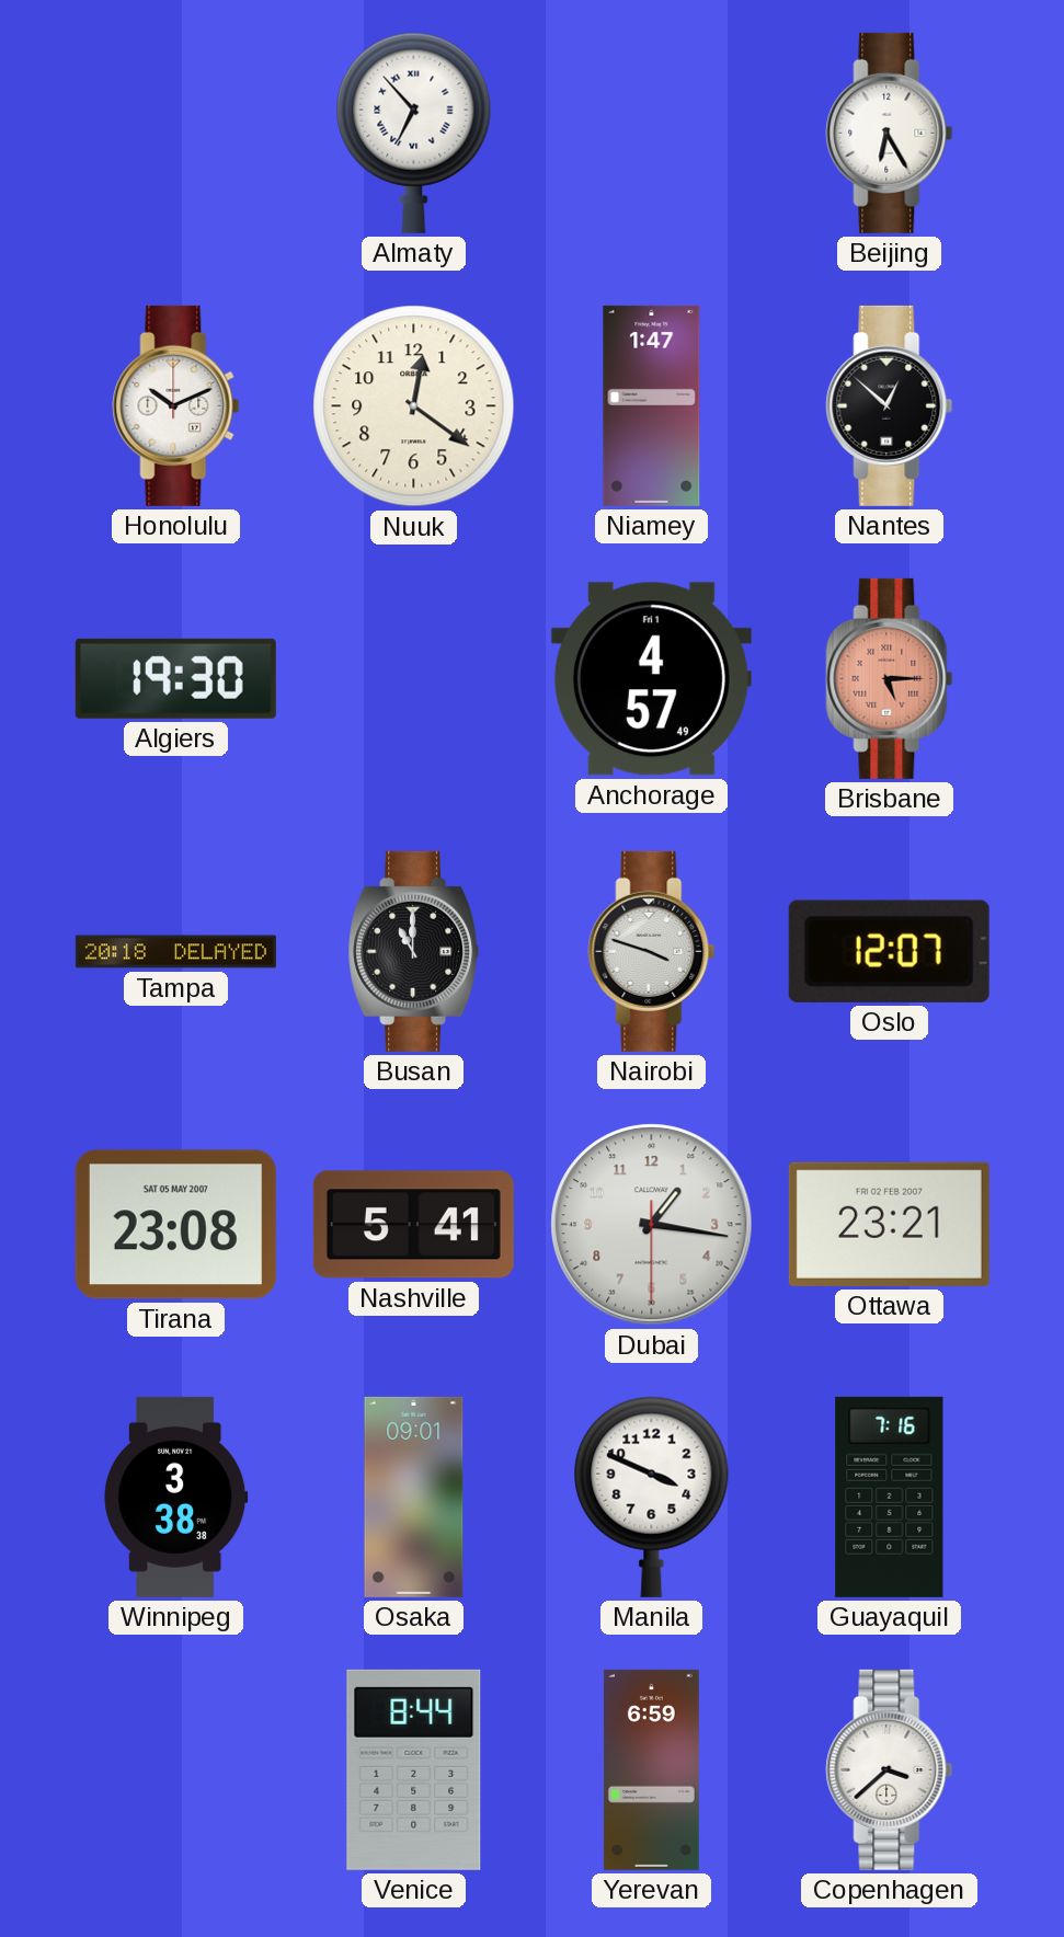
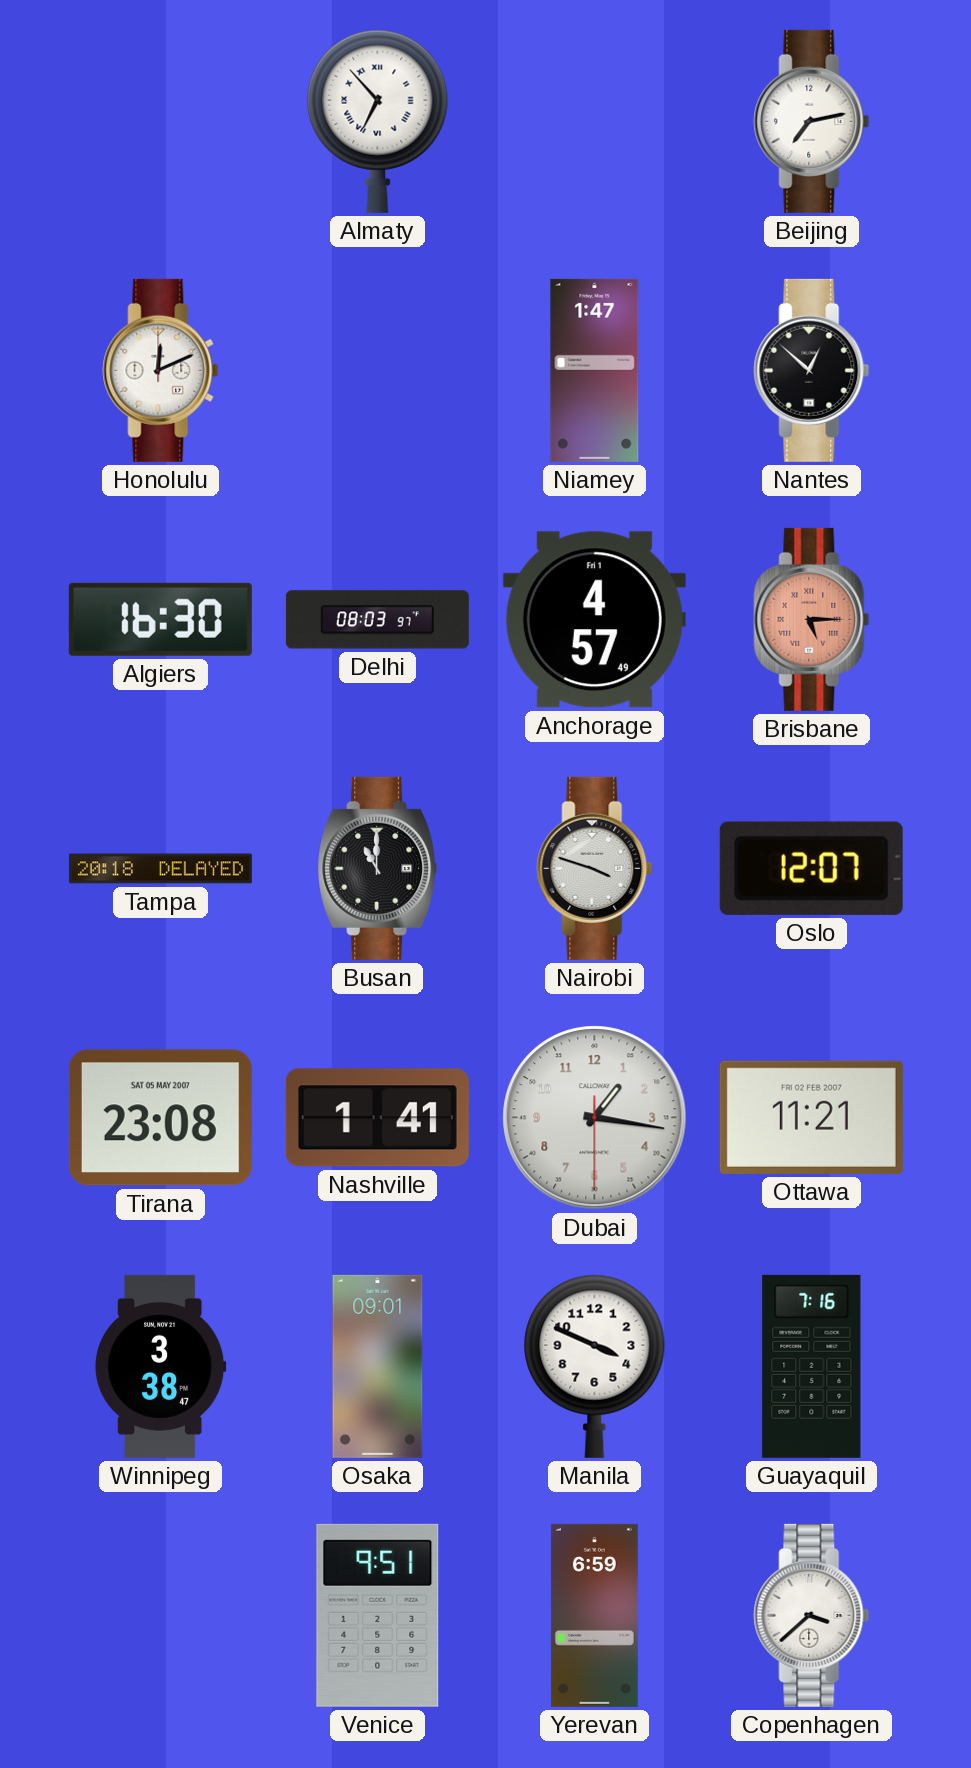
Beijing: 6:25 -> 7:13 (812, 121)
Honolulu: 10:11 -> 12:11 (161, 370)
Nuuk: 12:21 -> none (414, 406)
Algiers: 19:30 -> 16:30 (160, 619)
Delhi: none -> 08:03 (377, 620)
Nashville: 5:41 -> 1:41 (377, 1118)
Ottawa: 23:21 -> 11:21 (811, 1117)
Winnipeg: 3:38:38 -> 3:38:47 (161, 1366)
Venice: 8:44 -> 9:51 (378, 1615)
